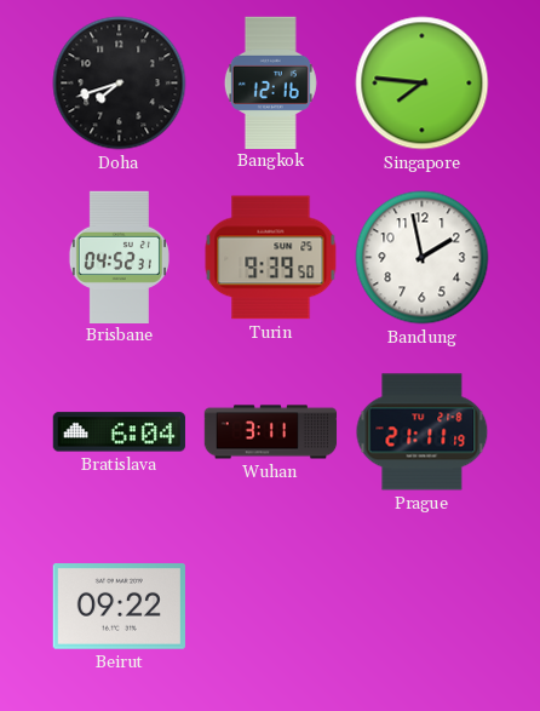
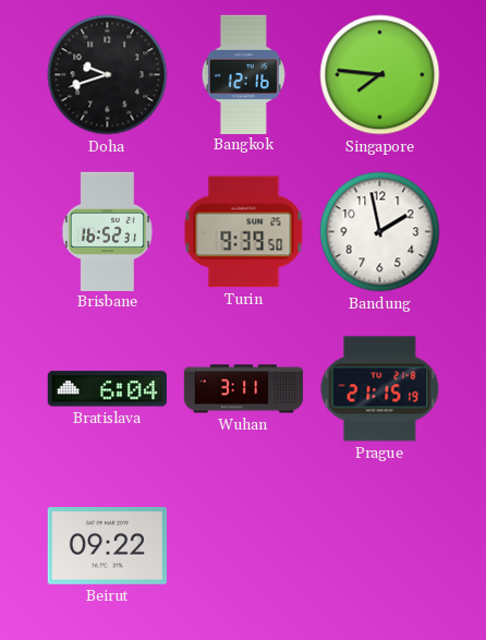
Doha: 7:42 -> 9:42 (108, 75)
Brisbane: 04:52 -> 16:52 (107, 231)
Prague: 21:11 -> 21:15 (380, 389)
